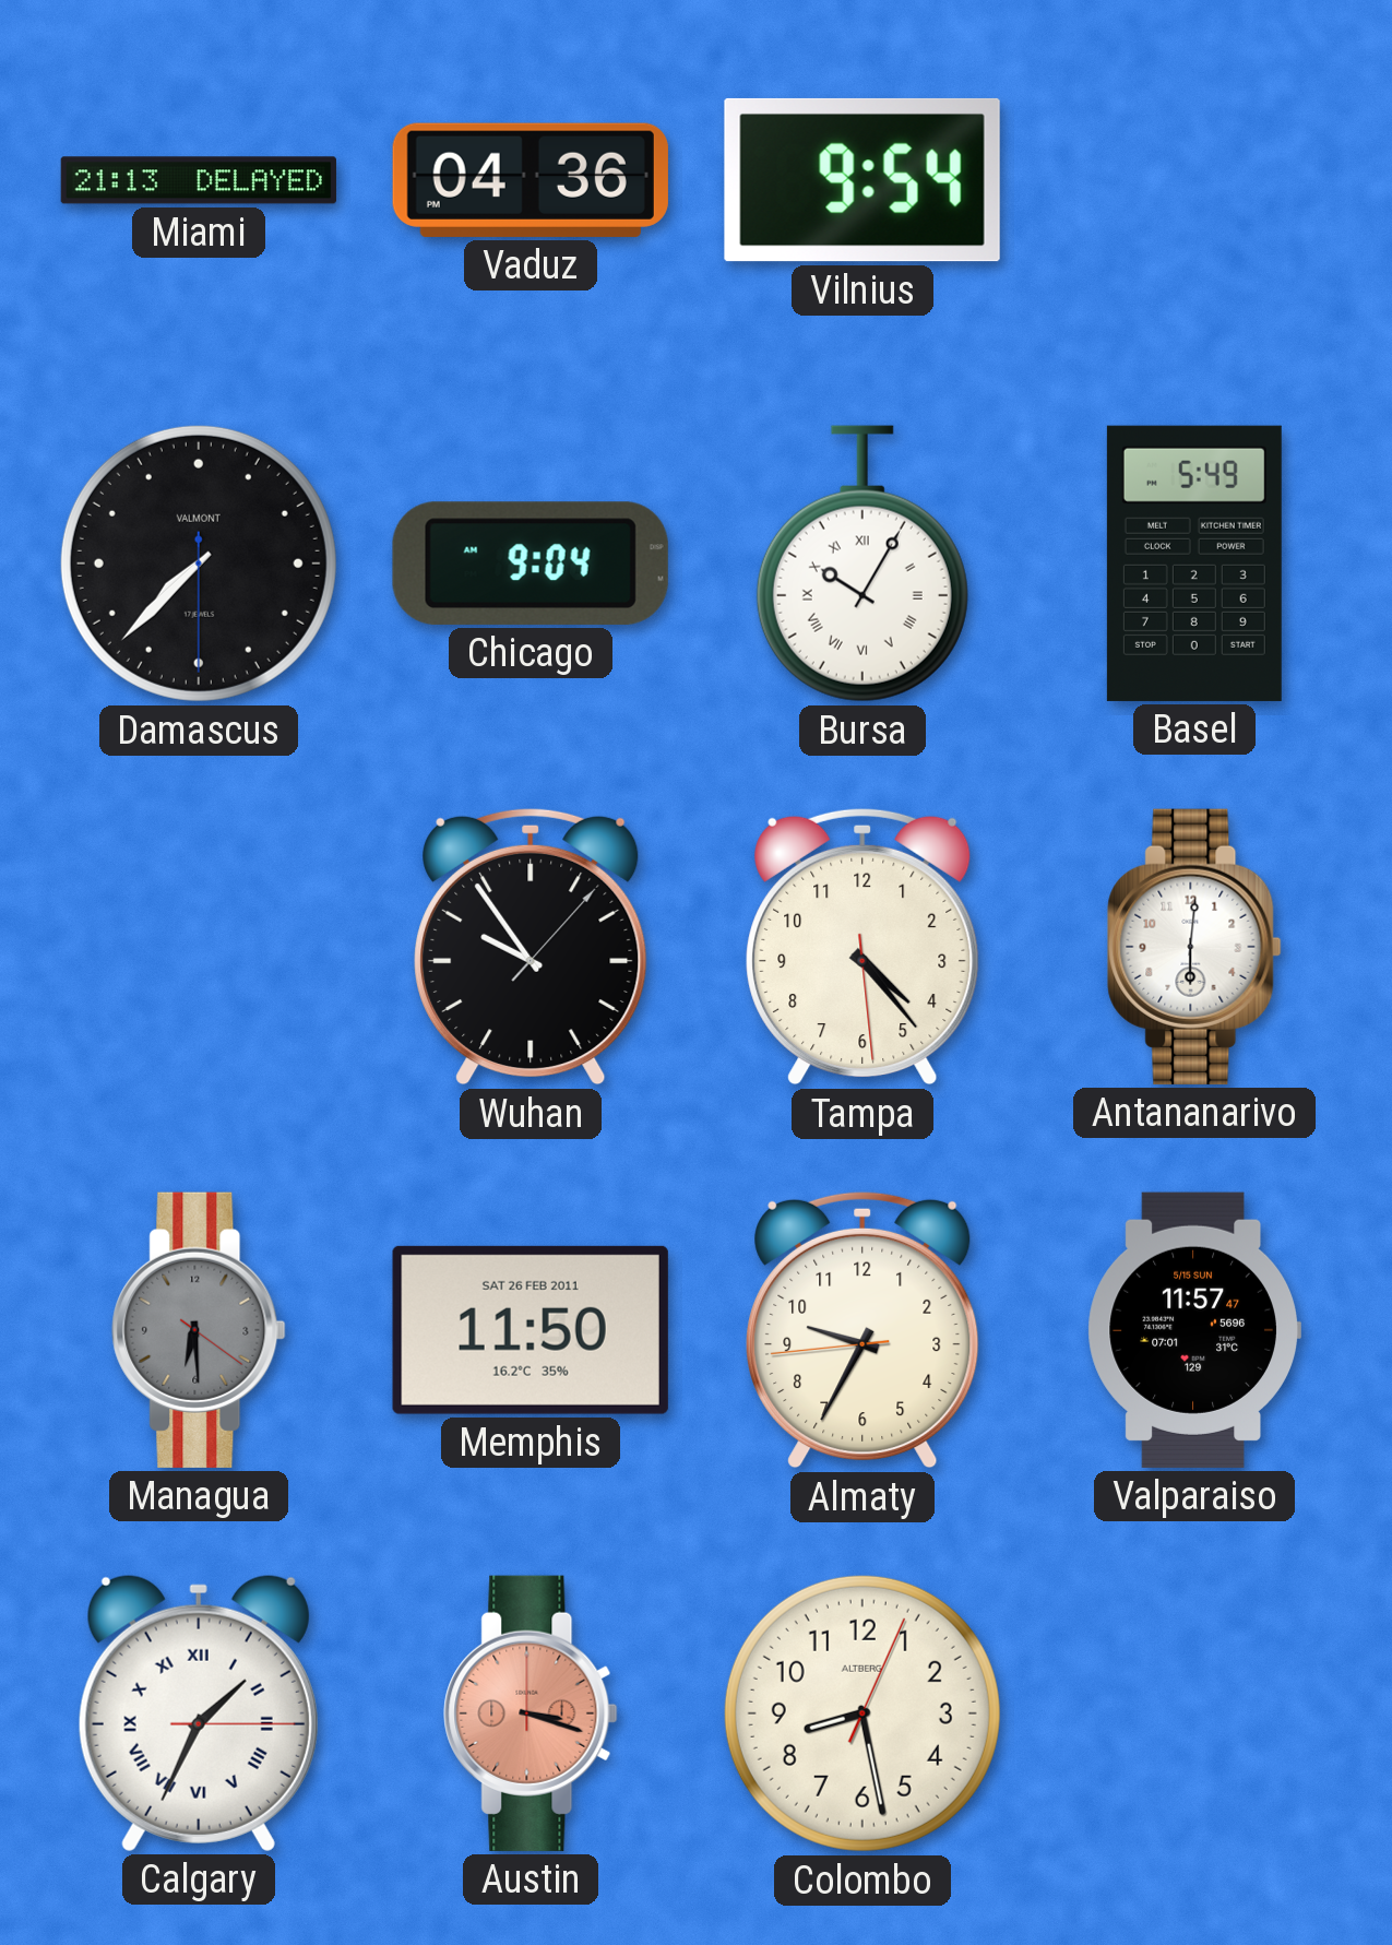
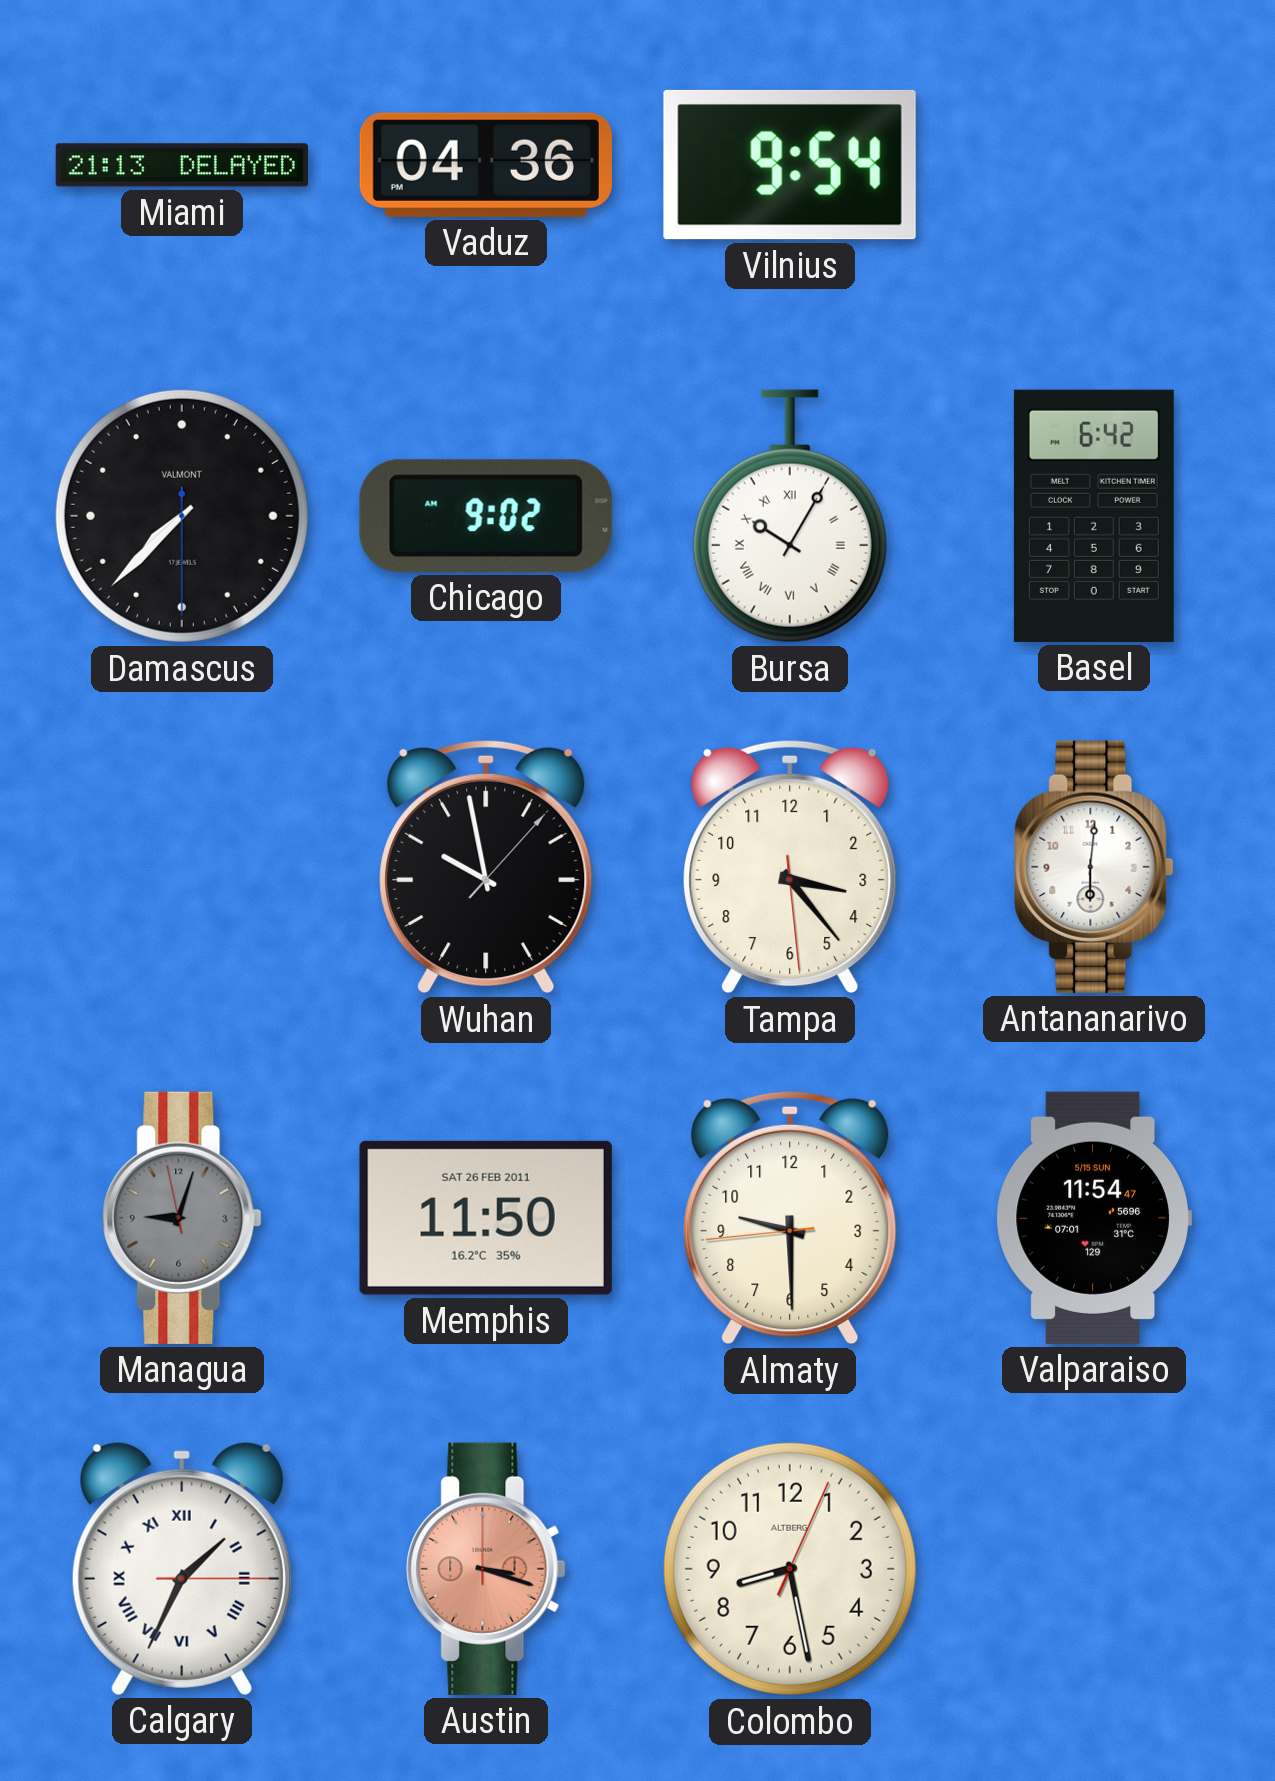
Chicago: 9:04 -> 9:02 (486, 516)
Basel: 5:49 -> 6:42 (1094, 516)
Wuhan: 9:54 -> 9:58 (486, 867)
Tampa: 4:23 -> 3:23 (790, 867)
Managua: 6:29 -> 9:02 (182, 1218)
Almaty: 9:34 -> 9:29 (790, 1218)
Valparaiso: 11:57 -> 11:54 (1094, 1218)
